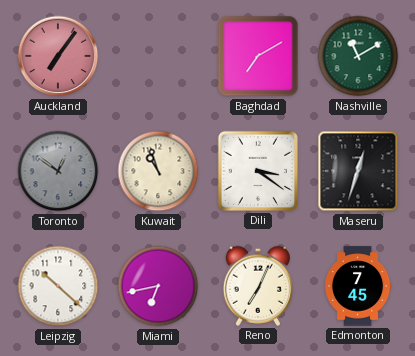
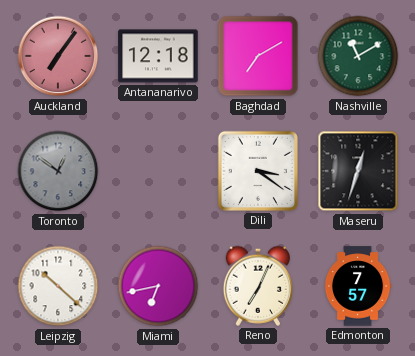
Antananarivo: none -> 12:18 (158, 56)
Kuwait: 10:57 -> none (158, 171)
Edmonton: 7:45 -> 7:57 (358, 286)
